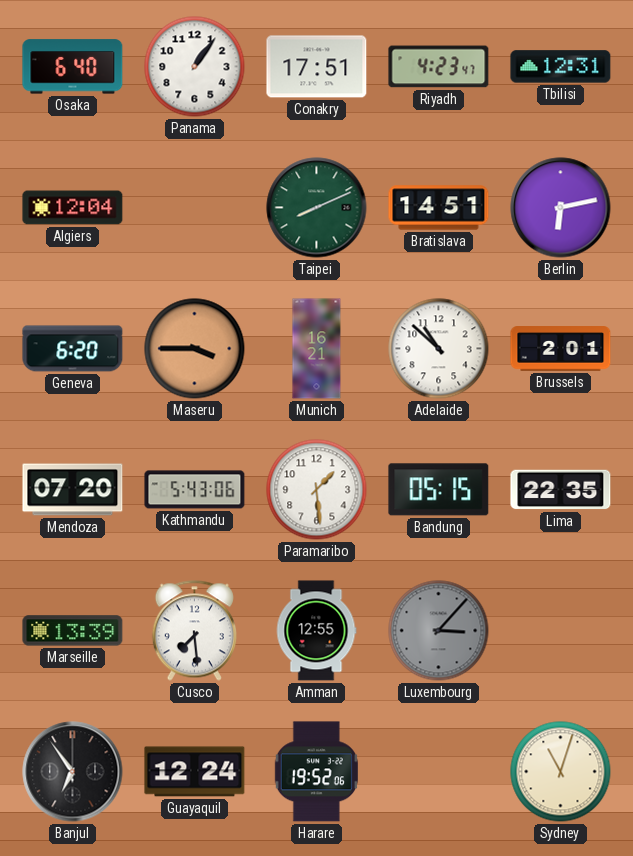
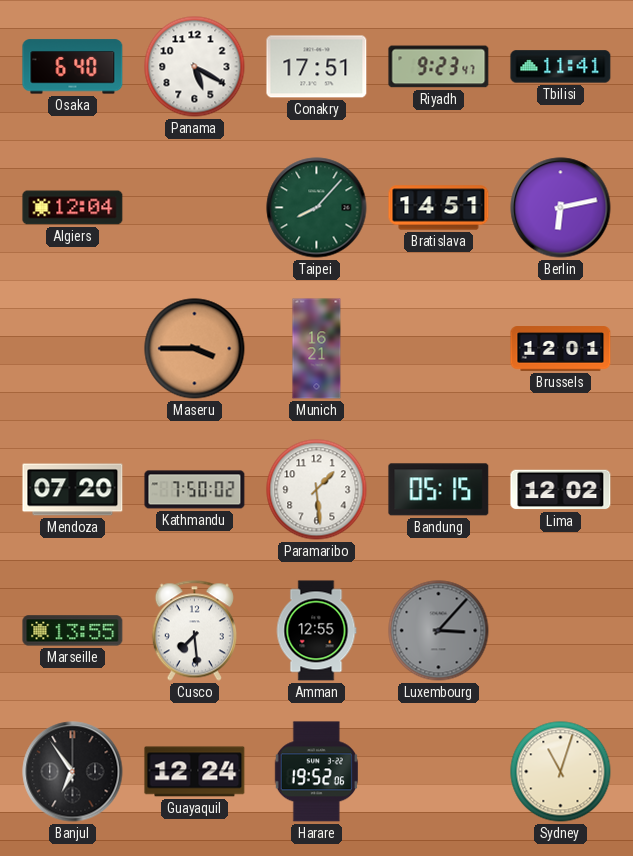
Panama: 1:06 -> 5:20 (195, 67)
Riyadh: 4:23 -> 9:23 (439, 67)
Tbilisi: 12:31 -> 11:41 (561, 67)
Taipei: 8:11 -> 8:07 (317, 208)
Geneva: 6:20 -> none (73, 349)
Adelaide: 10:52 -> none (439, 349)
Brussels: 2:01 -> 12:01 (561, 349)
Kathmandu: 5:43 -> 7:50 (195, 490)
Lima: 22:35 -> 12:02 (561, 490)
Marseille: 13:39 -> 13:55 (73, 631)
